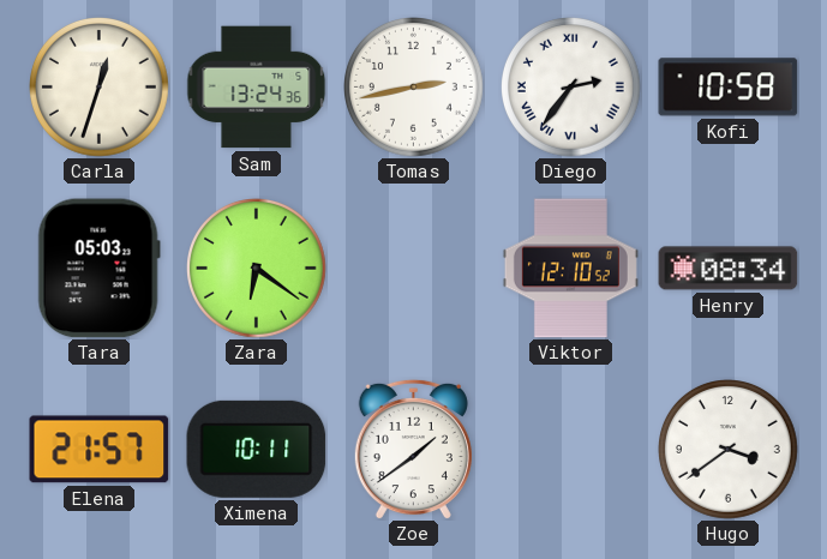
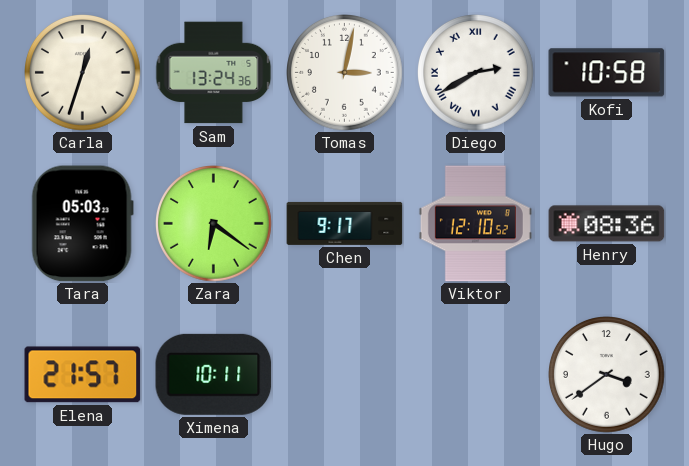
Tomas: 2:43 -> 3:02 (345, 73)
Diego: 2:36 -> 2:40 (476, 73)
Chen: none -> 9:17 (345, 223)
Henry: 08:34 -> 08:36 (607, 224)
Zoe: 1:39 -> none (413, 449)
